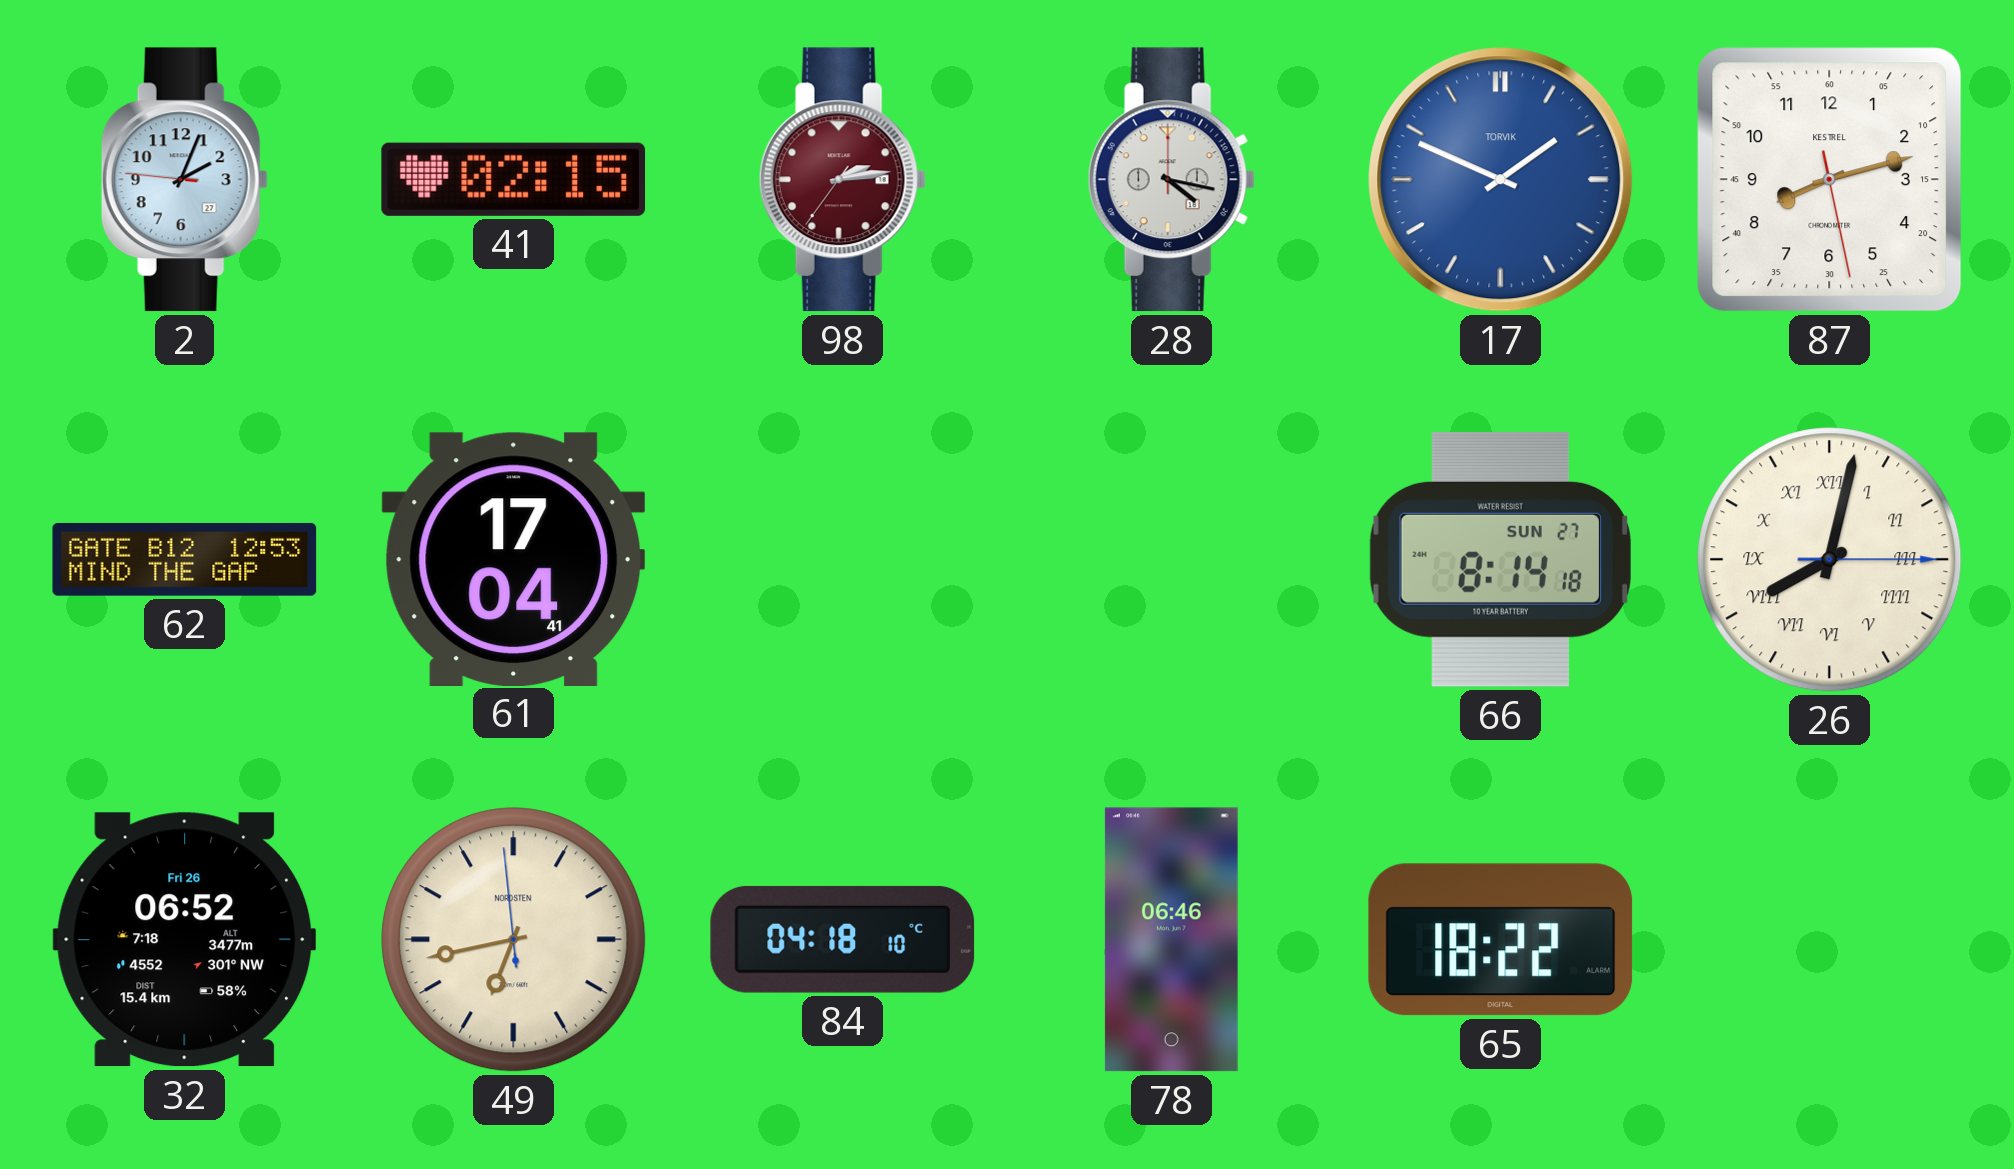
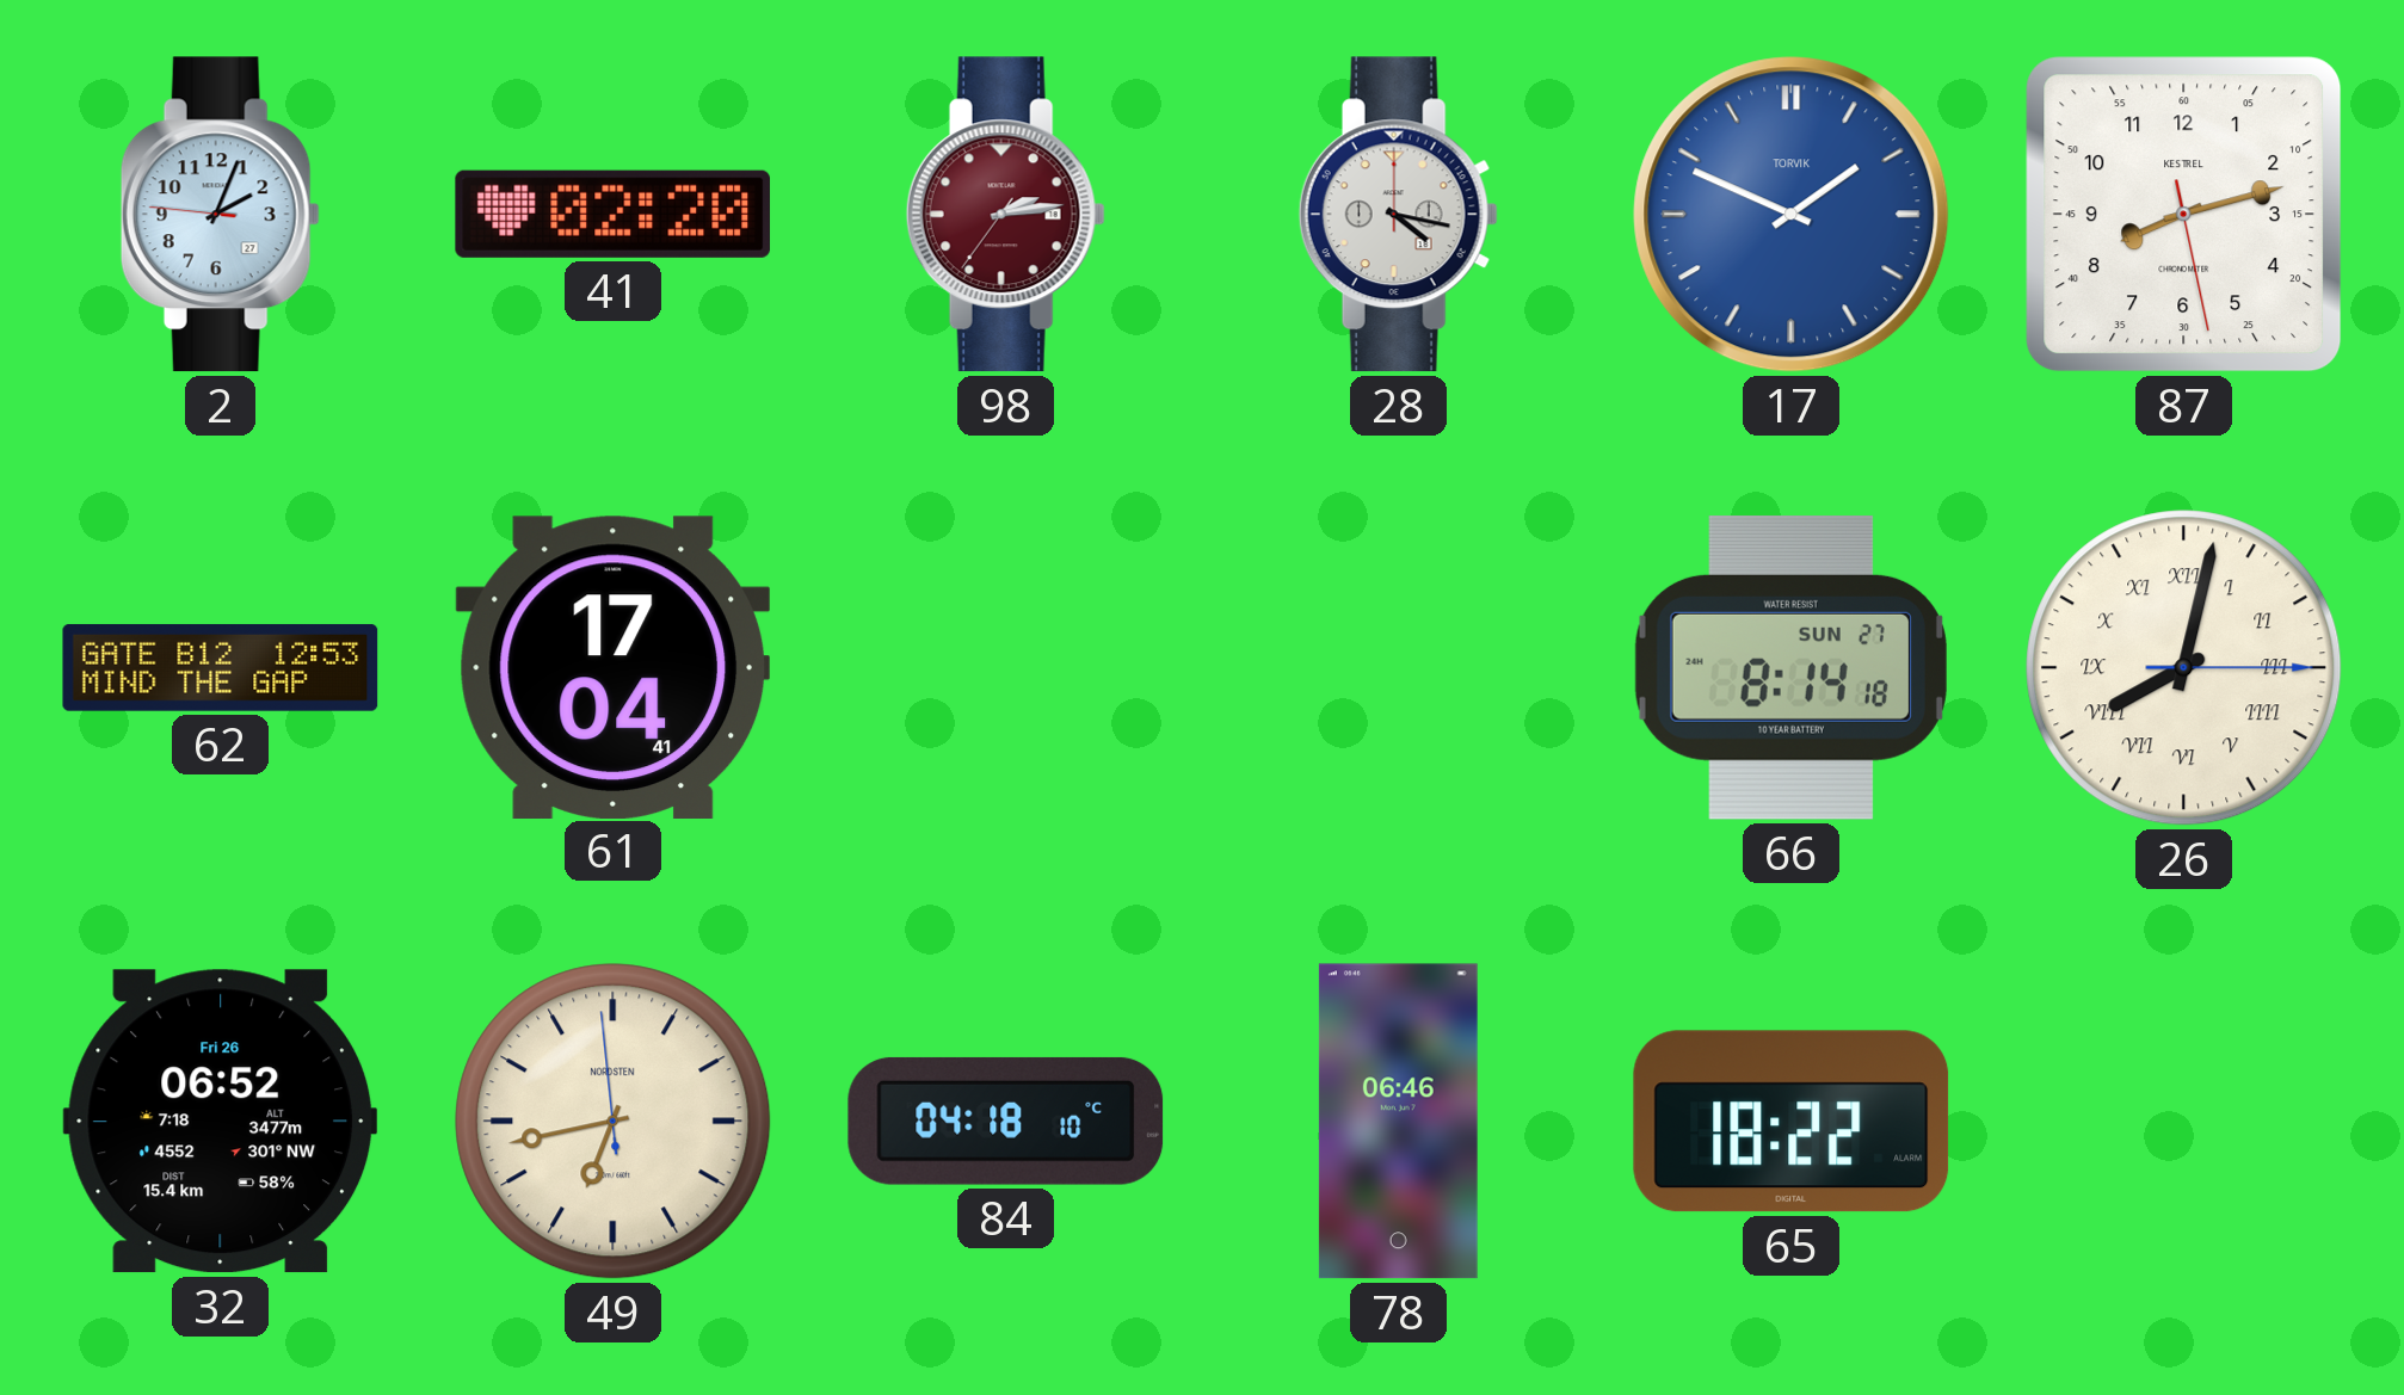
41: 02:15 -> 02:20 (614, 214)
